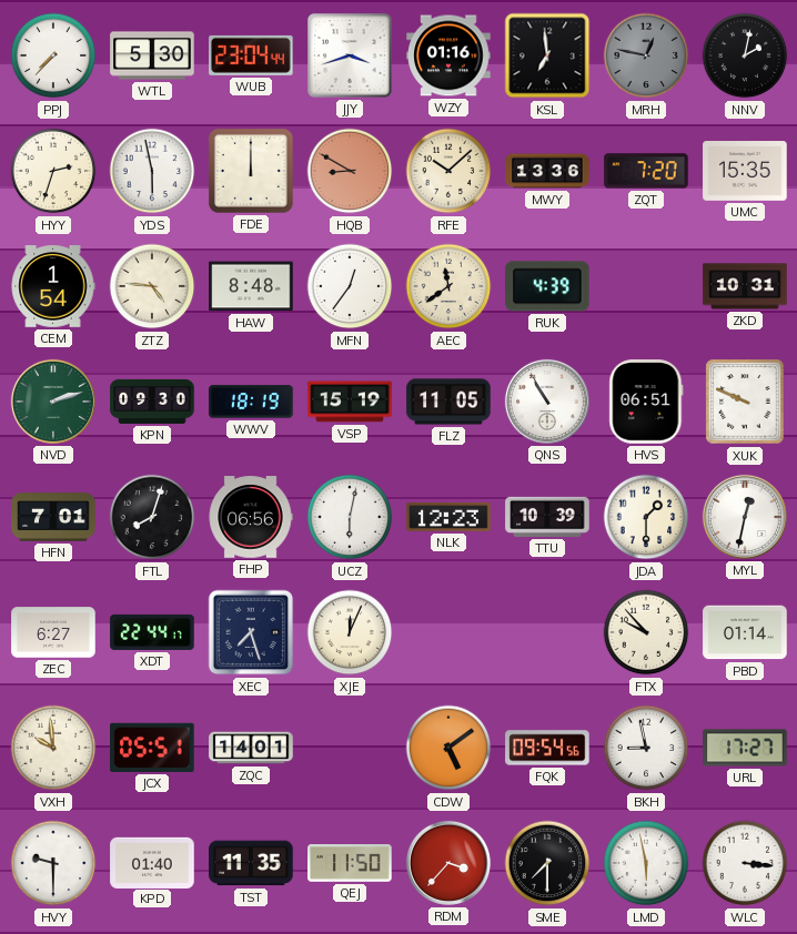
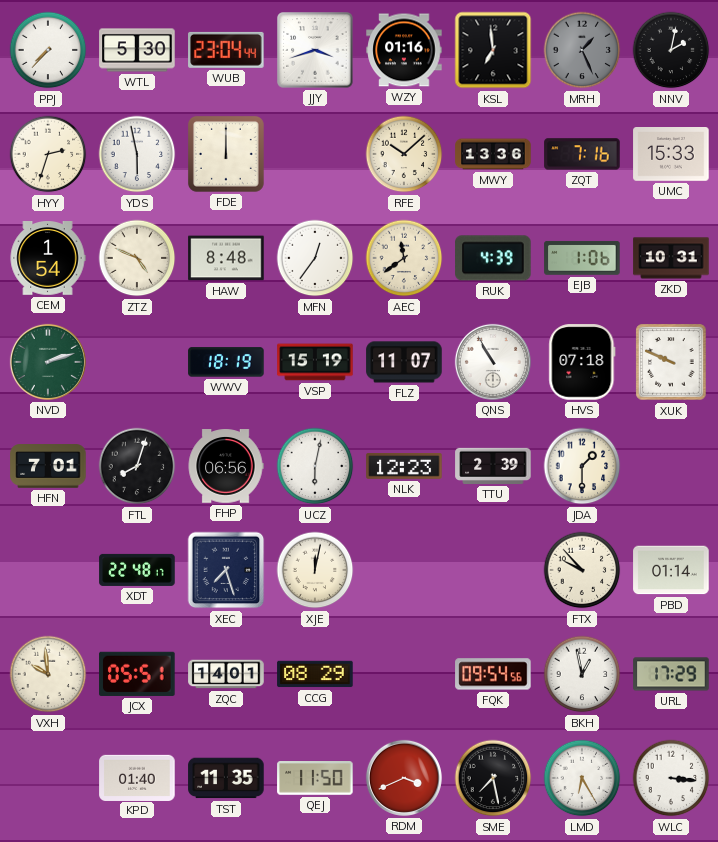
MRH: 12:47 -> 1:26 (582, 50)
HQB: 8:50 -> none (350, 171)
ZQT: 7:20 -> 7:16 (582, 154)
UMC: 15:35 -> 15:33 (671, 155)
ZTZ: 4:46 -> 4:49 (137, 258)
EJB: none -> 1:06 (582, 258)
KPN: 09:30 -> none (152, 402)
FLZ: 11:05 -> 11:07 (404, 362)
HVS: 06:51 -> 07:18 (582, 362)
TTU: 10:39 -> 2:39 (493, 466)
MYL: 12:32 -> none (745, 517)
ZEC: 6:27 -> none (53, 632)
XDT: 22:44 -> 22:48 (137, 570)
XJE: 12:04 -> 12:02 (315, 570)
CCG: none -> 08:29 (315, 674)
CDW: 5:09 -> none (448, 748)
BKH: 8:58 -> 12:58 (582, 674)
URL: 17:27 -> 17:29 (671, 674)
HVY: 9:30 -> none (53, 863)
RDM: 3:37 -> 3:41 (404, 778)
SME: 7:30 -> 7:28 (493, 778)
LMD: 5:58 -> 6:25 (582, 778)
